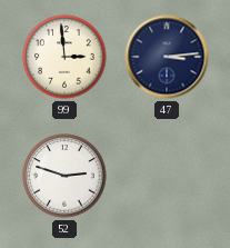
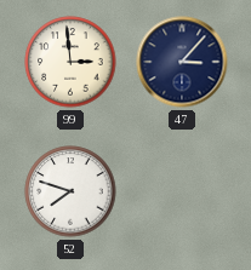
47: 3:14 -> 3:07 (182, 62)
52: 2:48 -> 7:48 (70, 191)
